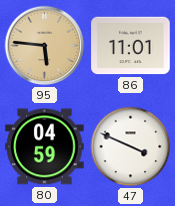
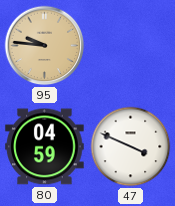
95: 5:46 -> 9:46 (45, 46)
86: 11:01 -> none (131, 46)
